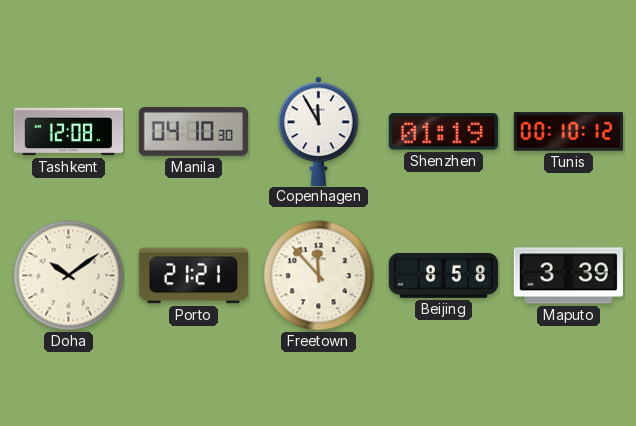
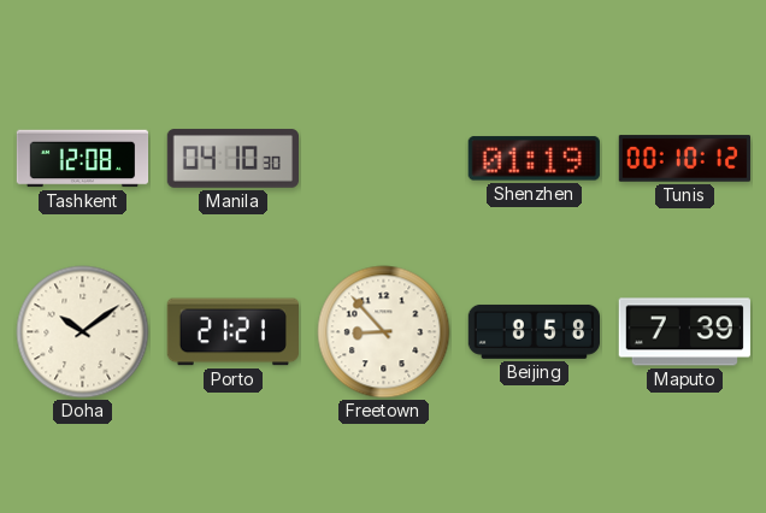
Copenhagen: 11:55 -> none (319, 131)
Freetown: 11:53 -> 8:53 (384, 332)
Maputo: 3:39 -> 7:39 (684, 332)
